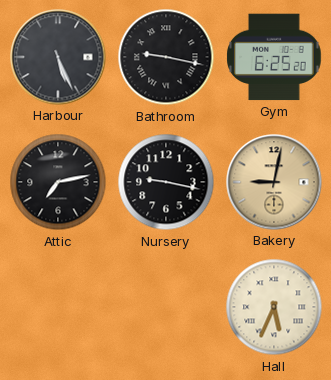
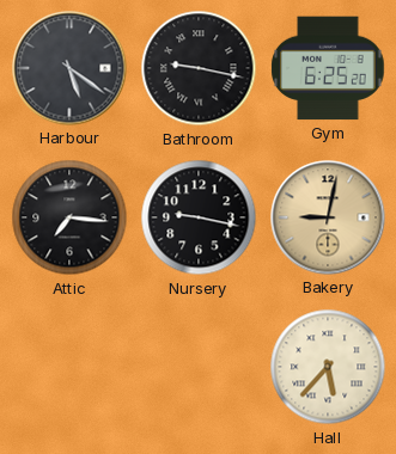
Harbour: 5:26 -> 5:21 (69, 68)
Attic: 7:13 -> 7:16 (69, 217)
Hall: 5:34 -> 5:37 (328, 367)
